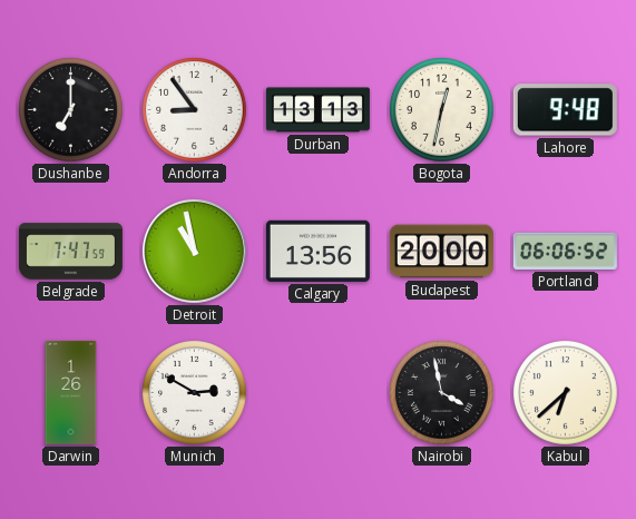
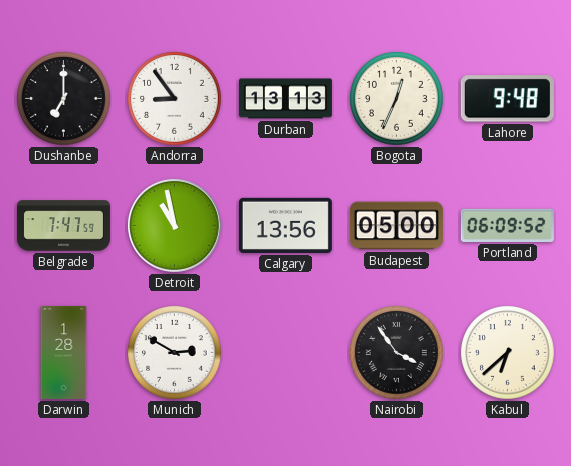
Bogota: 12:32 -> 12:34 (397, 99)
Budapest: 20:00 -> 05:00 (396, 226)
Portland: 06:06 -> 06:09 (507, 225)
Darwin: 1:26 -> 1:28 (64, 352)
Nairobi: 3:58 -> 3:54 (397, 353)
